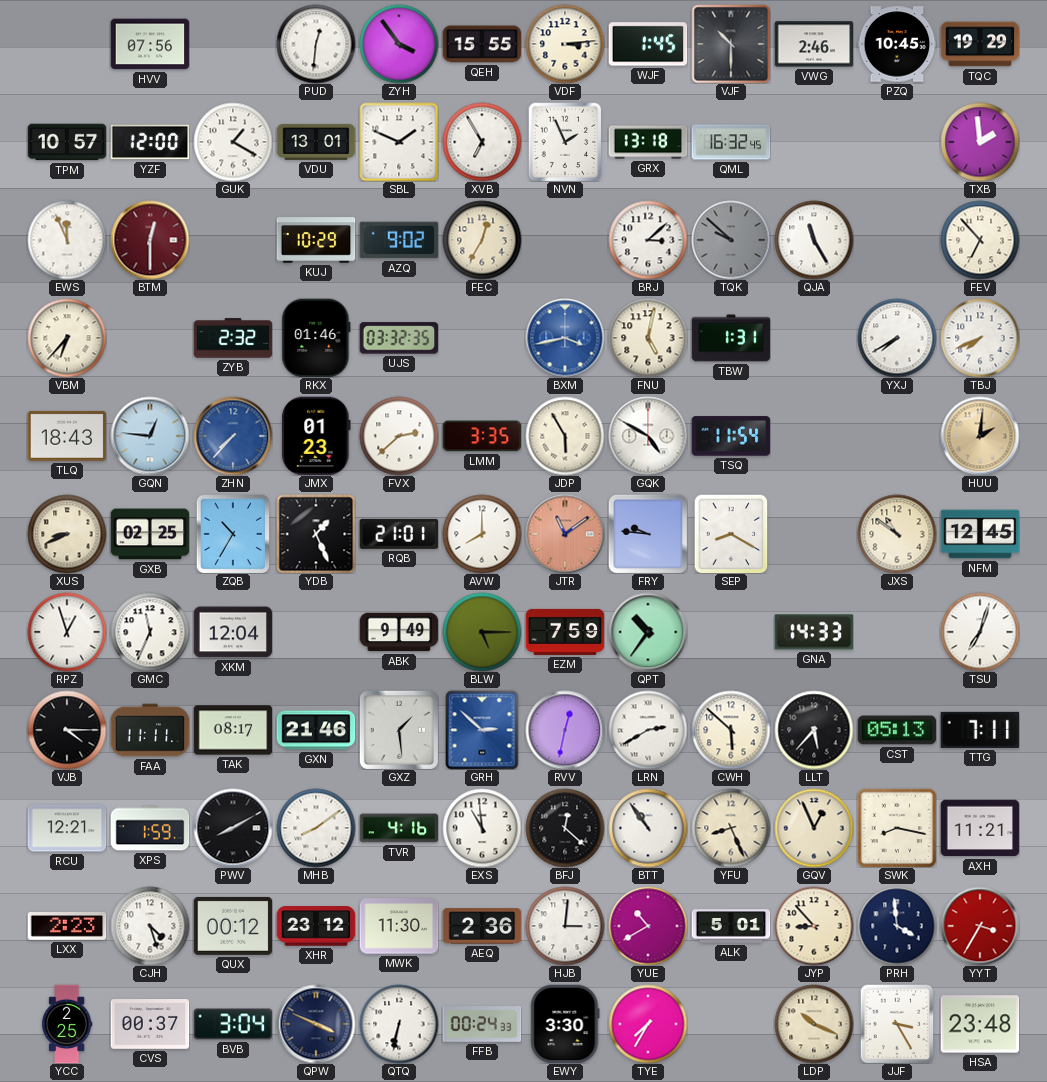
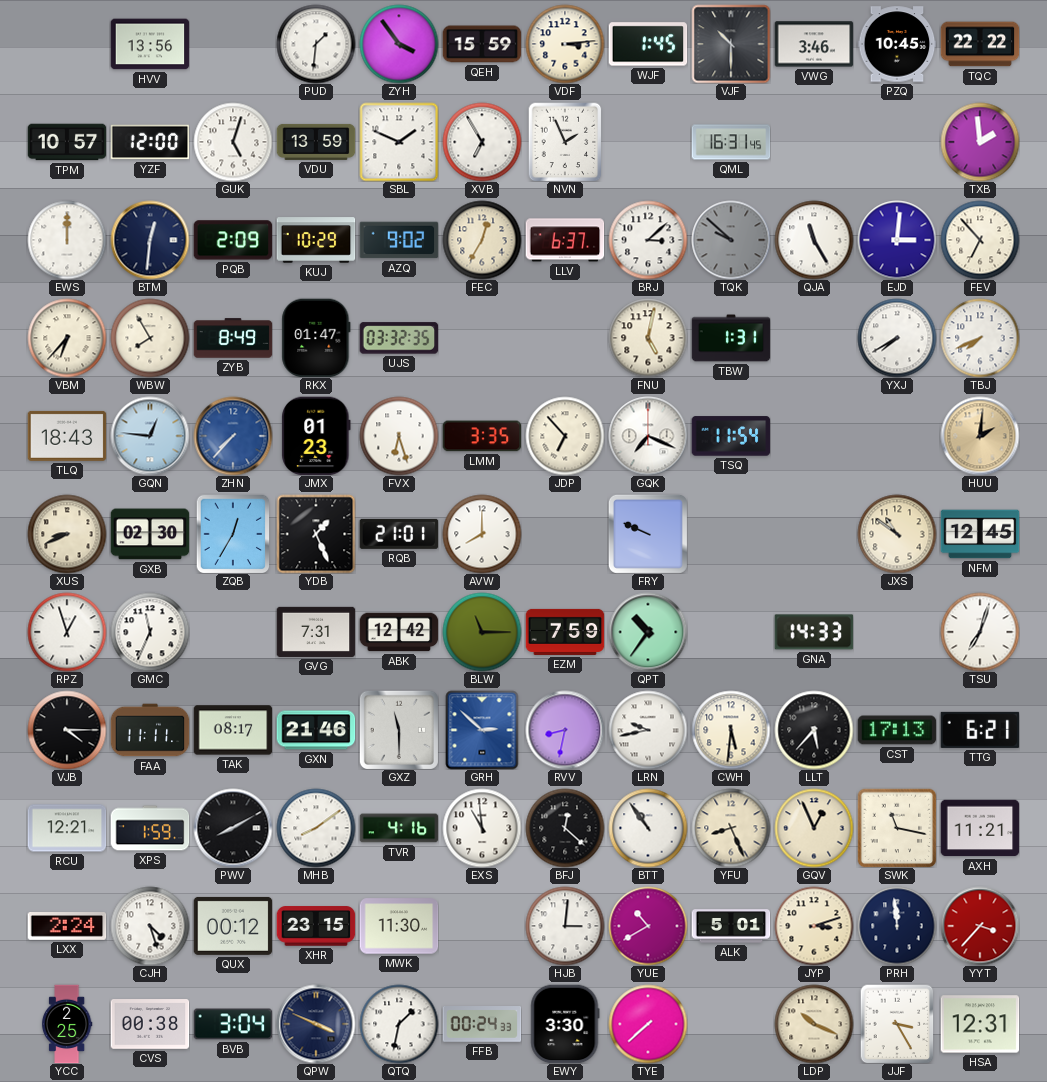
HVV: 07:56 -> 13:56 (150, 44)
PUD: 12:31 -> 1:31 (316, 44)
QEH: 15:55 -> 15:59 (482, 44)
VWG: 2:46 -> 3:46 (814, 44)
TQC: 19:29 -> 22:22 (980, 44)
GUK: 1:20 -> 5:03 (233, 142)
VDU: 13:01 -> 13:59 (316, 142)
GRX: 13:18 -> none (648, 142)
QML: 16:32 -> 16:31 (731, 142)
EWS: 11:56 -> 12:00 (67, 240)
BTM: 12:30 -> 12:31 (150, 240)
BTM dial: burgundy -> navy (150, 240)
PQB: none -> 2:09 (233, 240)
LLV: none -> 6:37 (565, 240)
EJD: none -> 3:01 (897, 240)
WBW: none -> 7:55 (150, 338)
ZYB: 2:32 -> 8:49 (233, 338)
RKX: 01:46 -> 01:47 (316, 338)
BXM: 3:43 -> none (565, 338)
FVX: 2:38 -> 6:27 (399, 436)
JDP: 5:55 -> 6:53 (565, 436)
GQK: 4:50 -> 7:19 (648, 436)
GXB: 02:25 -> 02:30 (150, 534)
ZQB: 10:35 -> 12:35 (233, 534)
JTR: 11:09 -> none (565, 534)
FRY: 9:46 -> 9:49 (648, 534)
SEP: 8:20 -> none (731, 534)
XKM: 12:04 -> none (233, 632)
GVG: none -> 7:31 (316, 632)
ABK: 9:49 -> 12:42 (399, 632)
BLW: 5:15 -> 11:15 (482, 632)
GXZ: 1:29 -> 11:30 (399, 730)
RVV: 12:32 -> 8:32 (565, 730)
LRN: 2:40 -> 9:43 (648, 730)
CWH: 5:52 -> 5:31 (731, 730)
CST: 05:13 -> 17:13 (897, 730)
TTG: 7:11 -> 6:21 (980, 730)
SWK: 8:17 -> 11:17 (897, 828)
LXX: 2:23 -> 2:24 (67, 927)
XHR: 23:12 -> 23:15 (316, 926)
AEQ: 2:36 -> none (482, 926)
JYP: 8:53 -> 3:12 (814, 926)
PRH: 3:59 -> 11:59 (897, 926)
YYT: 3:35 -> 3:37 (980, 926)
CVS: 00:37 -> 00:38 (150, 1024)
QTQ: 6:32 -> 1:32 (399, 1024)
TYE: 7:35 -> 7:38 (648, 1024)
HSA: 23:48 -> 12:31 (980, 1024)
